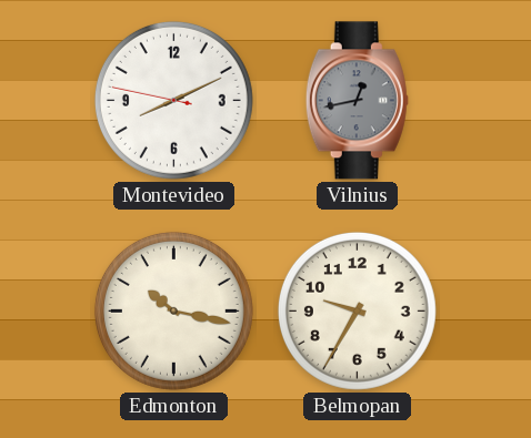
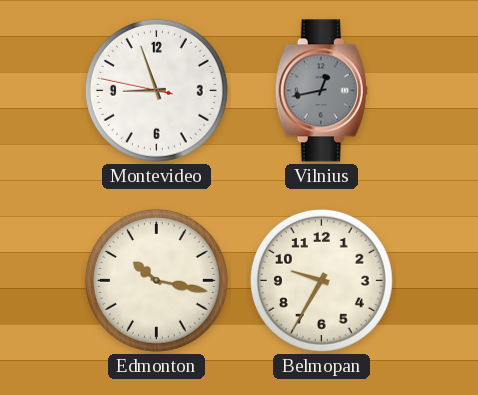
Montevideo: 8:10 -> 8:56 (156, 90)
